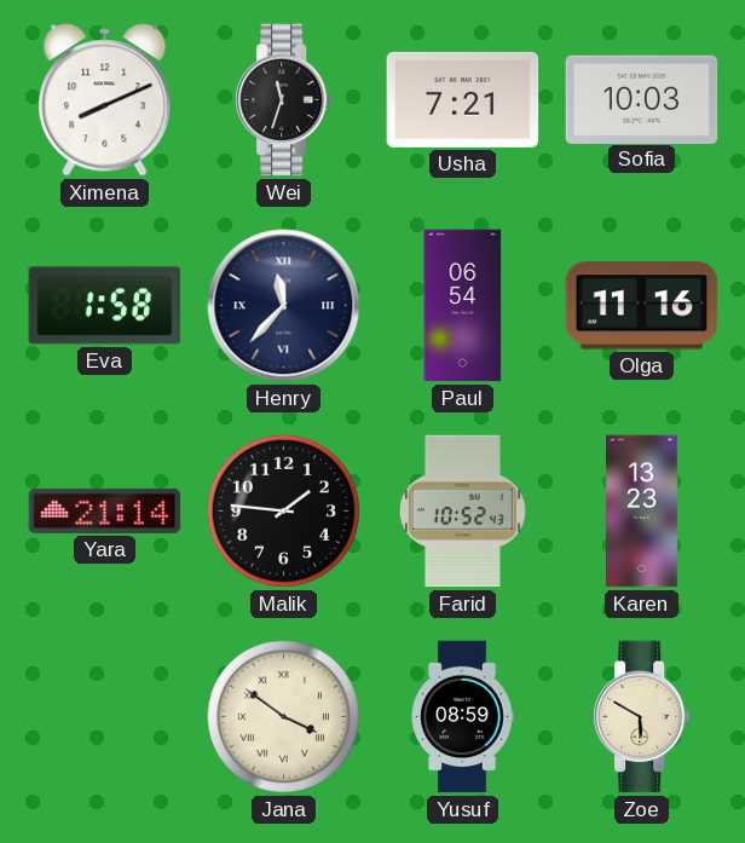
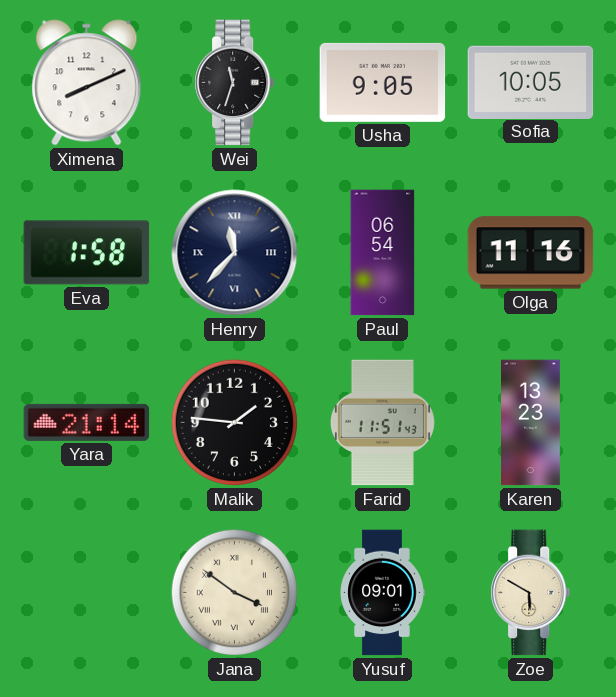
Usha: 7:21 -> 9:05 (383, 82)
Sofia: 10:03 -> 10:05 (531, 82)
Farid: 10:52 -> 11:51 (382, 423)
Yusuf: 08:59 -> 09:01 (382, 593)
